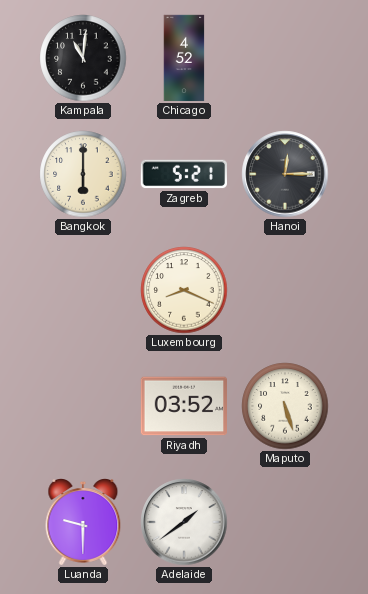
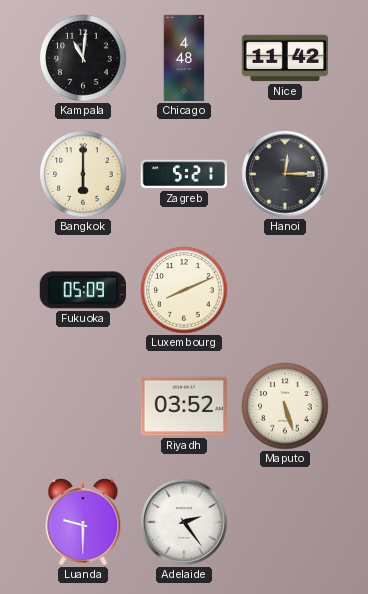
Chicago: 4:52 -> 4:48 (184, 58)
Nice: none -> 11:42 (285, 58)
Fukuoka: none -> 05:09 (83, 290)
Luxembourg: 8:19 -> 8:11 (184, 290)
Adelaide: 1:39 -> 2:24 (184, 522)
